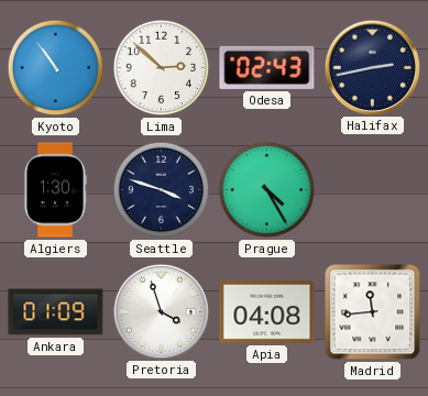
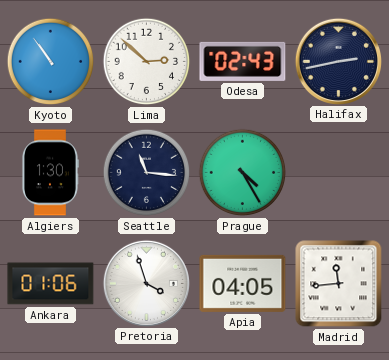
Seattle: 3:48 -> 11:16 (147, 173)
Ankara: 01:09 -> 01:06 (51, 284)
Apia: 04:08 -> 04:05 (243, 283)
